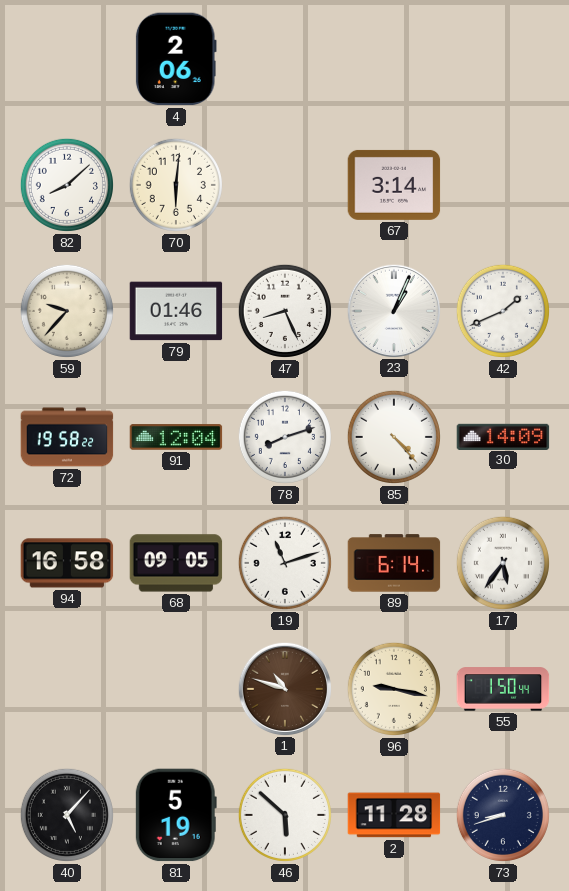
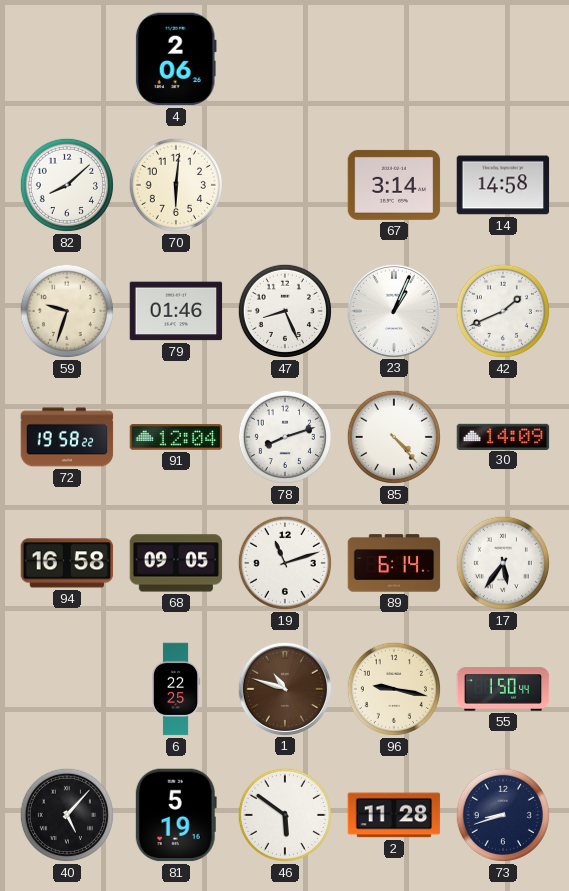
14: none -> 14:58 (503, 185)
59: 9:37 -> 9:33 (67, 311)
6: none -> 22:25 (176, 689)
46: 5:52 -> 5:51 (285, 815)
